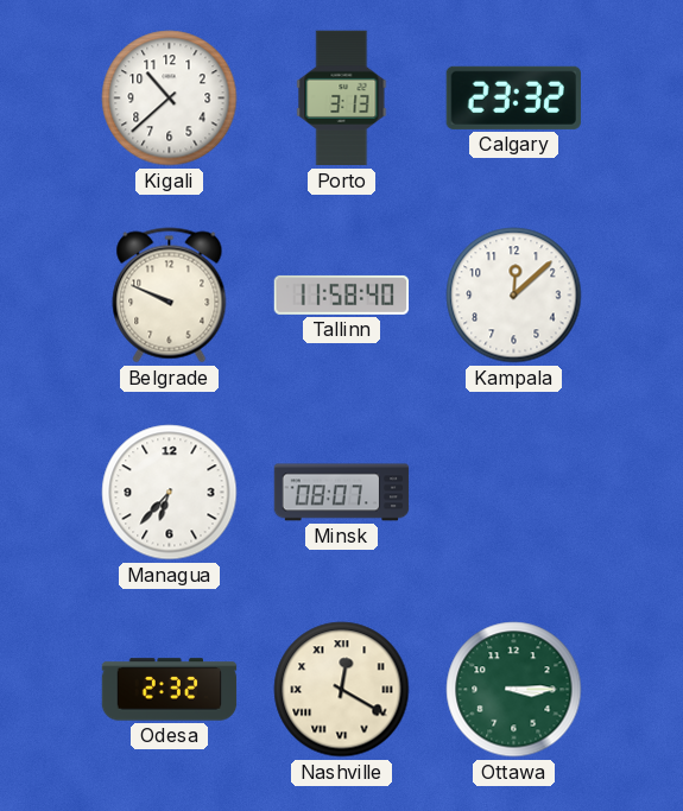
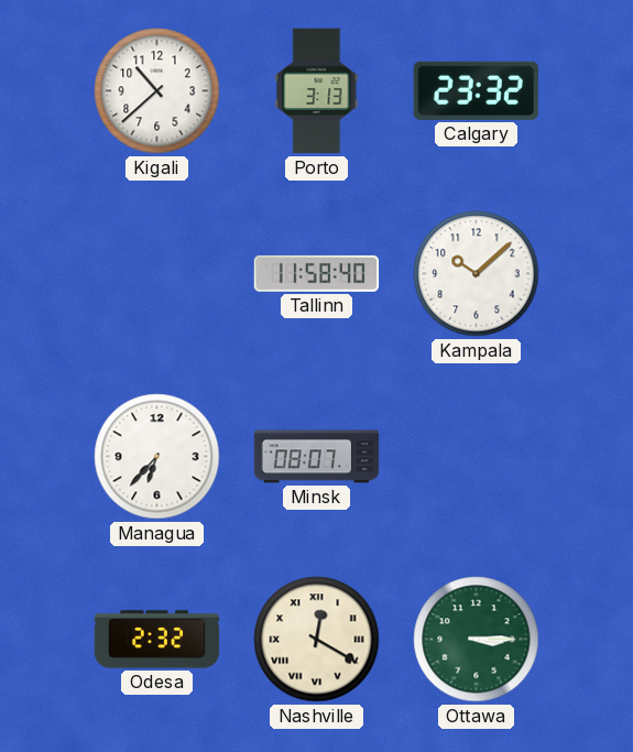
Belgrade: 9:49 -> none (170, 296)
Kampala: 12:08 -> 10:08 (477, 274)
